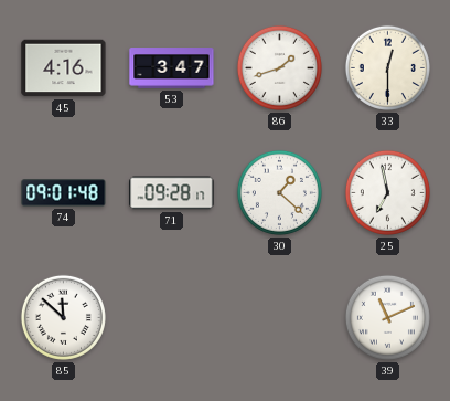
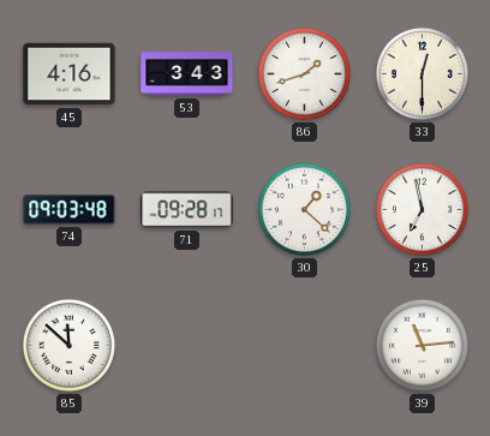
53: 3:47 -> 3:43 (187, 74)
74: 09:01 -> 09:03 (70, 210)
39: 11:11 -> 11:14 (422, 345)
